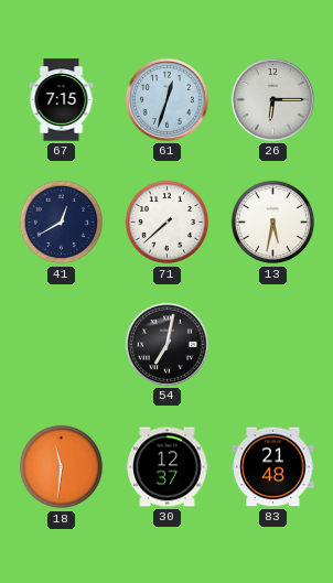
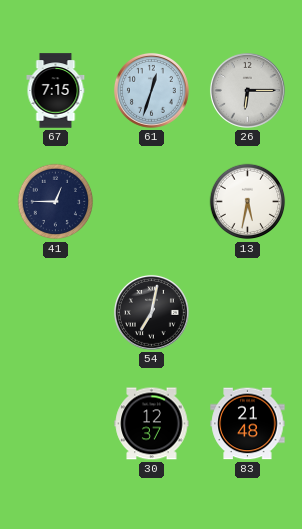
41: 12:40 -> 12:45 (56, 202)
71: 7:38 -> none (168, 223)
18: 11:31 -> none (62, 467)
